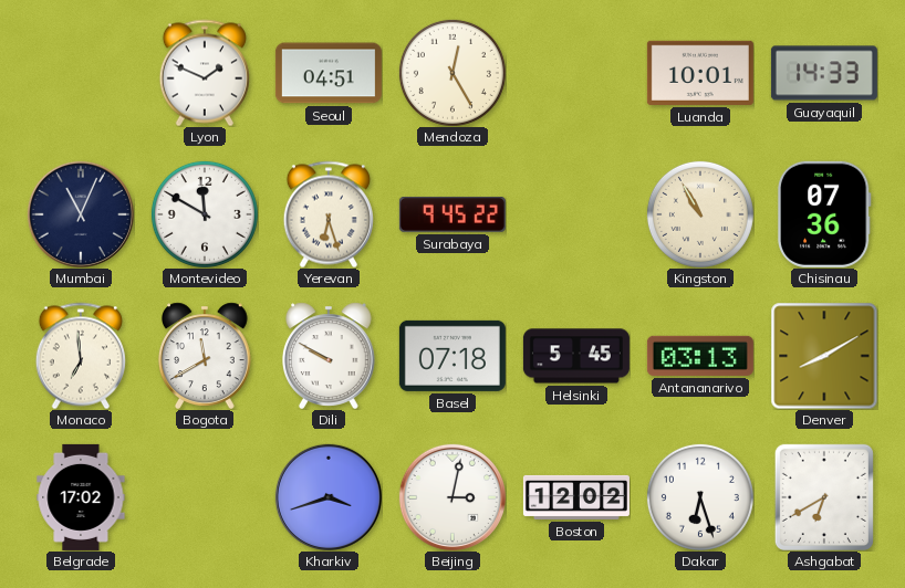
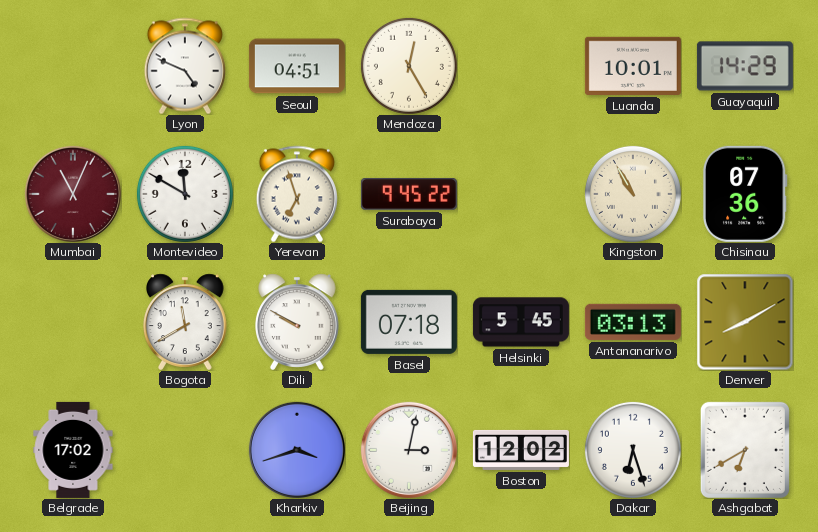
Lyon: 1:49 -> 4:49 (185, 66)
Guayaquil: 14:33 -> 14:29 (745, 66)
Mumbai dial: navy -> burgundy (73, 194)
Yerevan: 6:27 -> 6:57 (297, 194)
Monaco: 6:59 -> none (81, 356)
